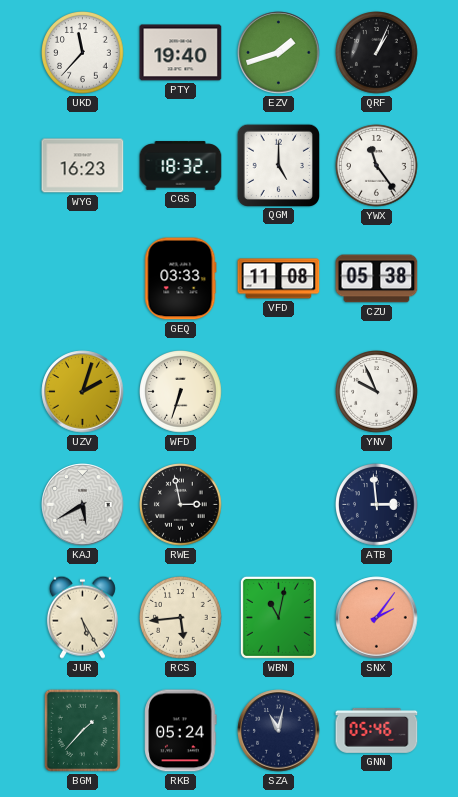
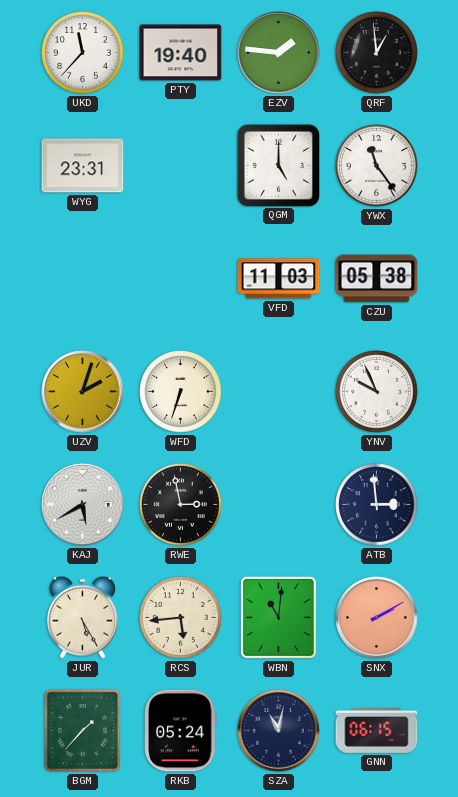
EZV: 1:42 -> 1:46 (279, 53)
QRF: 1:04 -> 12:59 (377, 53)
WYG: 16:23 -> 23:31 (83, 166)
CGS: 18:32 -> none (181, 166)
GEQ: 03:33 -> none (181, 279)
VFD: 11:08 -> 11:03 (279, 279)
WBN: 11:02 -> 11:01 (278, 617)
SNX: 2:06 -> 2:10 (377, 618)
GNN: 05:46 -> 06:15 (377, 730)
